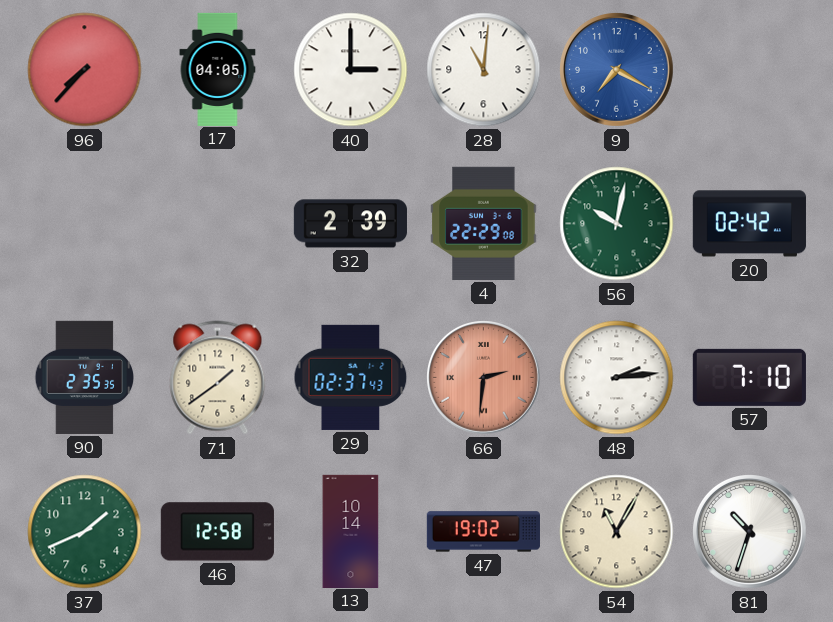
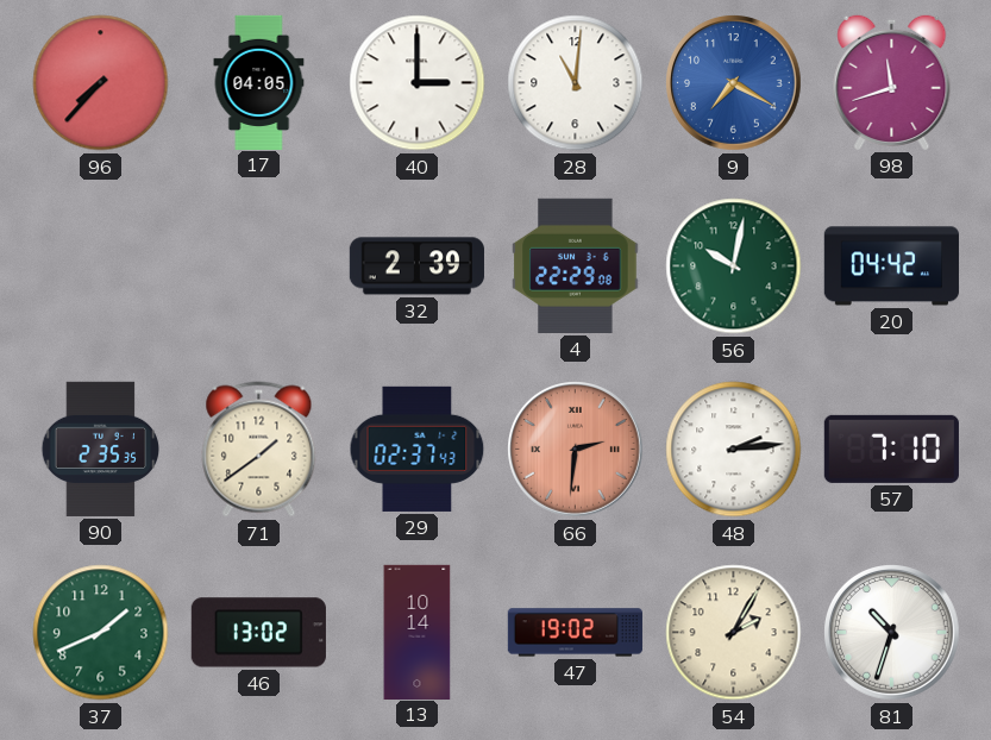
98: none -> 11:42 (892, 82)
20: 02:42 -> 04:42 (891, 266)
46: 12:58 -> 13:02 (258, 633)
54: 11:05 -> 2:05 (734, 633)
